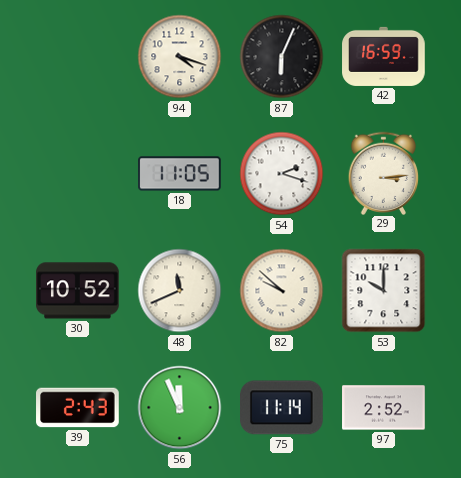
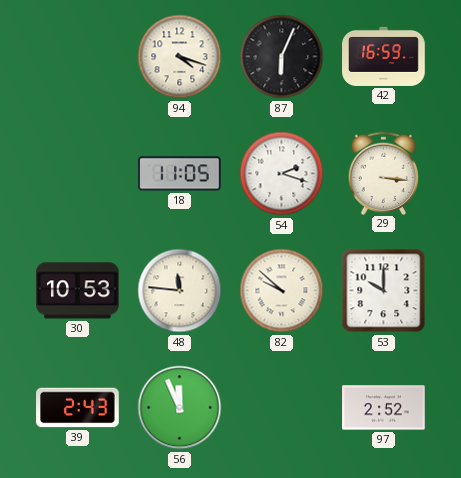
29: 3:14 -> 3:16 (384, 173)
30: 10:52 -> 10:53 (78, 291)
48: 11:41 -> 11:46 (180, 291)
75: 11:14 -> none (282, 408)
